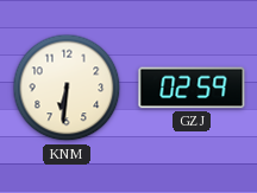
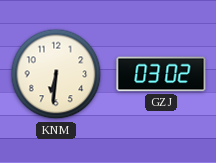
GZJ: 02:59 -> 03:02 (161, 74)
